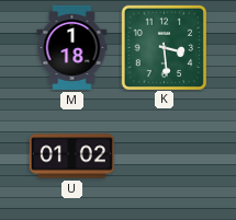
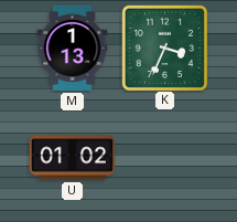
M: 1:18 -> 1:13 (73, 47)
K: 3:29 -> 3:34 (164, 47)
